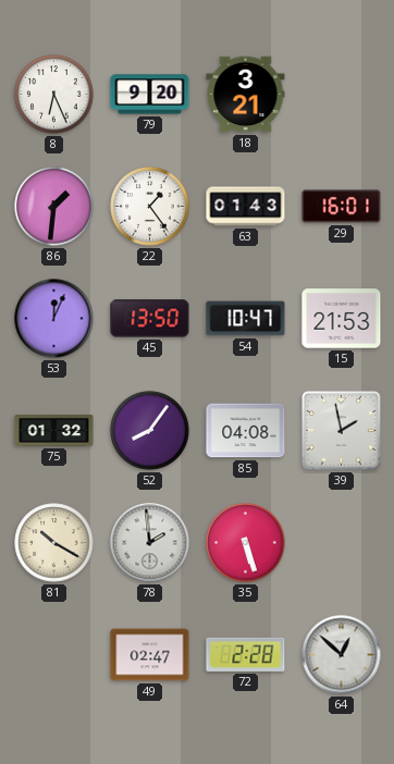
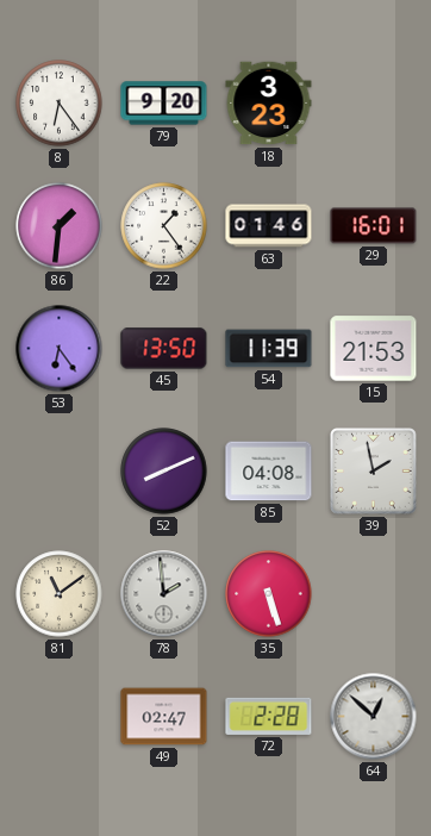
8: 6:26 -> 6:24 (60, 104)
18: 3:21 -> 3:23 (269, 104)
63: 01:43 -> 01:46 (269, 226)
53: 12:04 -> 6:24 (60, 349)
54: 10:47 -> 11:39 (269, 349)
75: 01:32 -> none (54, 431)
52: 8:06 -> 8:11 (164, 472)
81: 10:20 -> 11:09 (60, 594)
